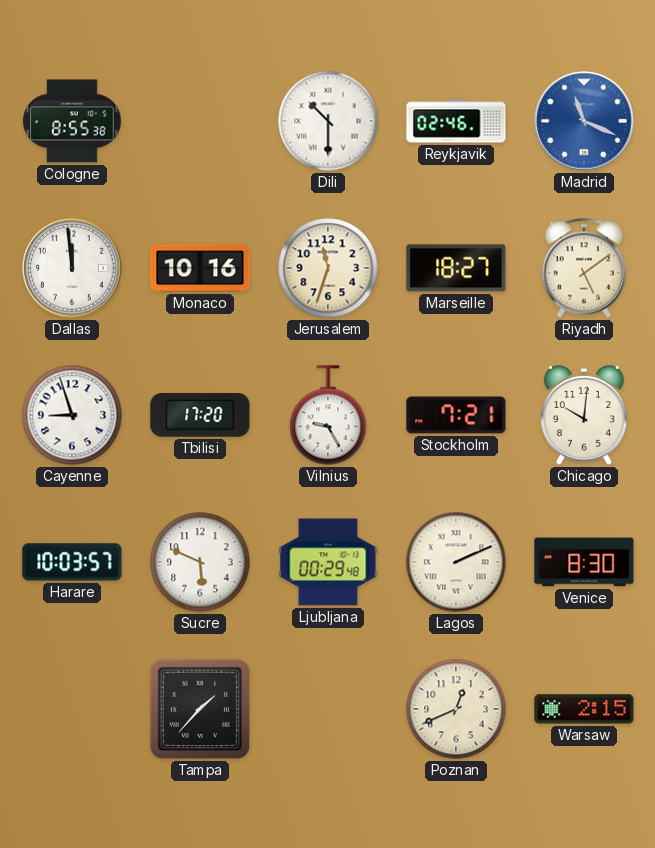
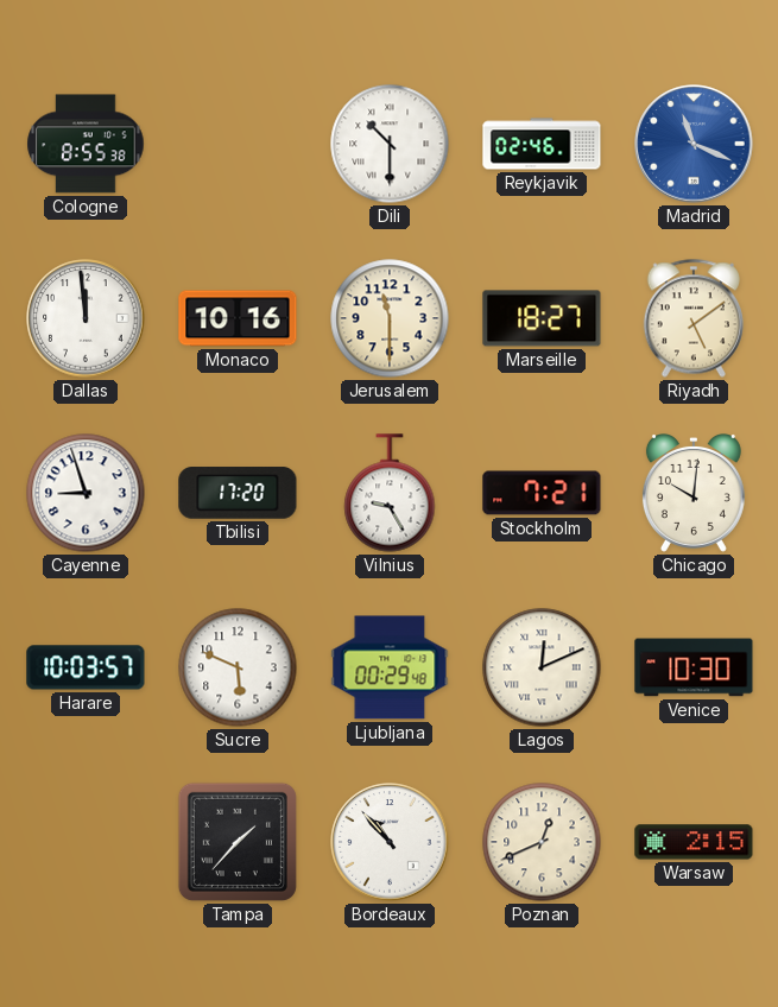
Jerusalem: 11:33 -> 11:30 (390, 318)
Lagos: 2:11 -> 12:11 (542, 667)
Venice: 8:30 -> 10:30 (694, 667)
Bordeaux: none -> 10:53 (390, 842)
